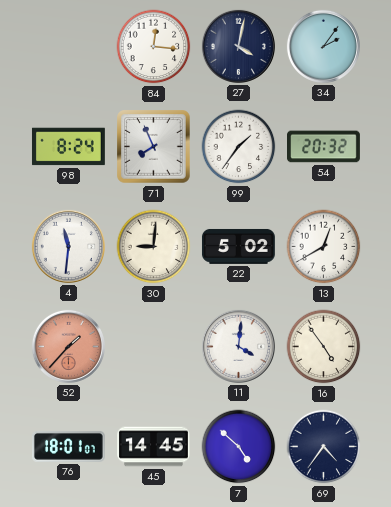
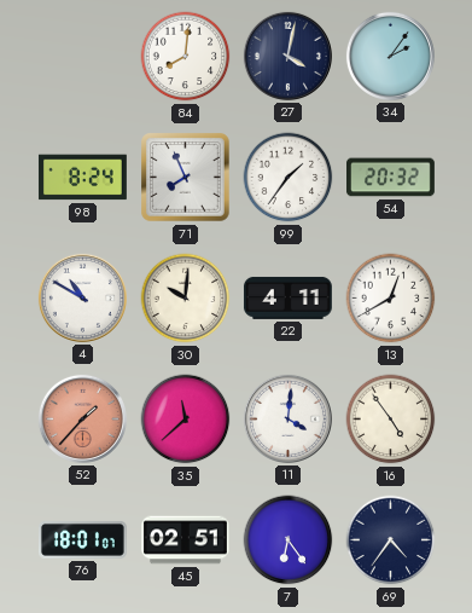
84: 12:16 -> 8:01 (186, 57)
4: 11:31 -> 10:50 (82, 297)
30: 9:01 -> 10:01 (186, 299)
22: 5:02 -> 4:11 (287, 297)
35: none -> 11:38 (186, 420)
45: 14:45 -> 02:51 (186, 540)
7: 4:52 -> 6:24 (289, 540)
